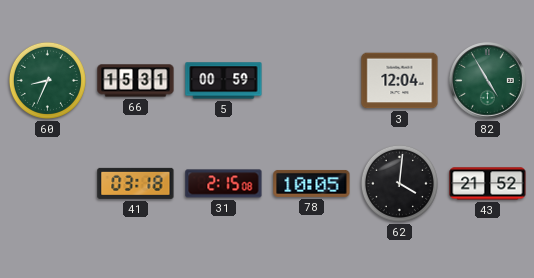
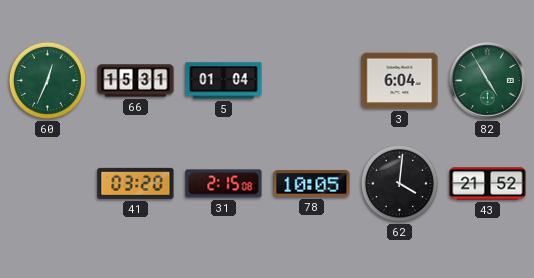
60: 8:34 -> 12:34 (47, 80)
5: 00:59 -> 01:04 (224, 81)
3: 12:04 -> 6:04 (400, 81)
41: 03:18 -> 03:20 (136, 183)
